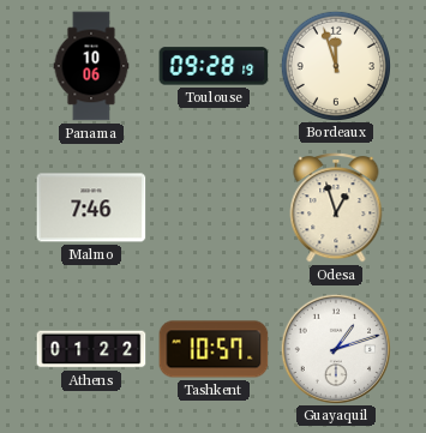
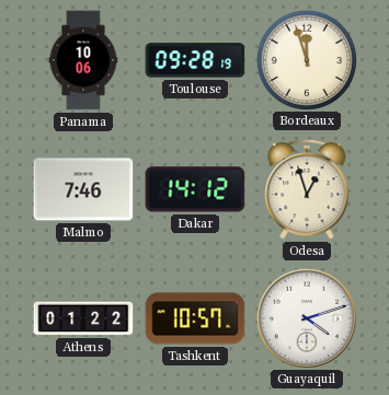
Dakar: none -> 14:12 (195, 189)
Guayaquil: 1:12 -> 4:12 (306, 317)
